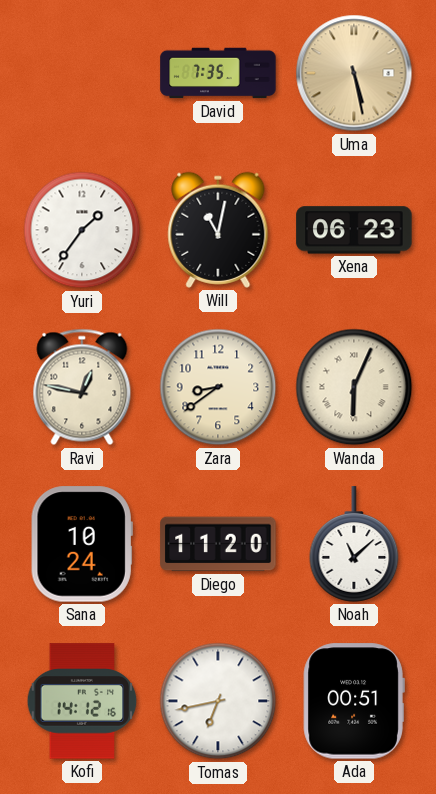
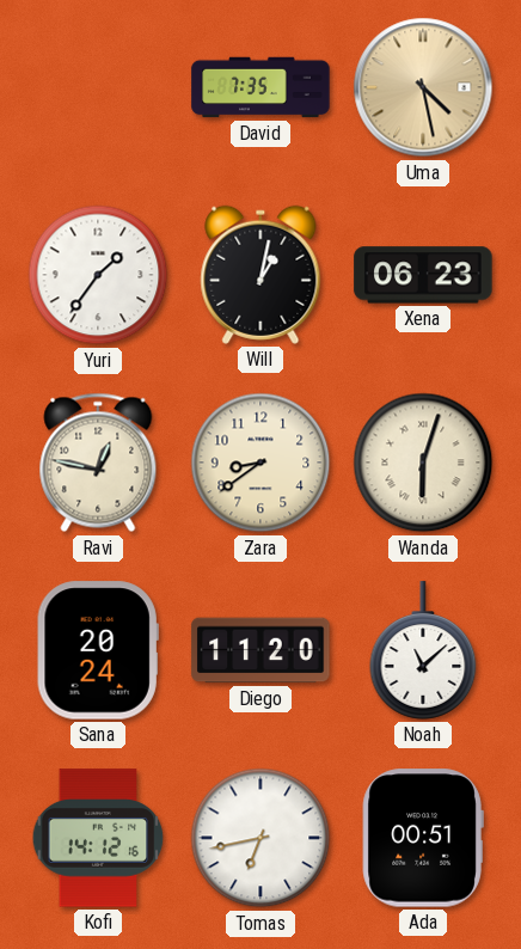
Uma: 5:28 -> 4:28 (423, 87)
Will: 11:02 -> 1:02 (260, 275)
Wanda: 6:04 -> 6:03 (423, 463)
Sana: 10:24 -> 20:24 (98, 650)
